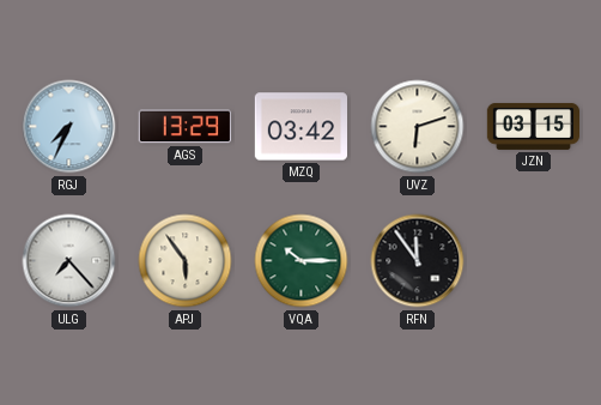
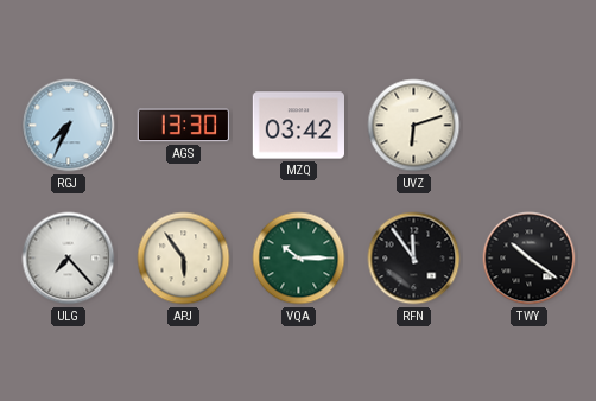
AGS: 13:29 -> 13:30 (183, 126)
JZN: 03:15 -> none (534, 126)
TWY: none -> 10:21 (530, 259)
